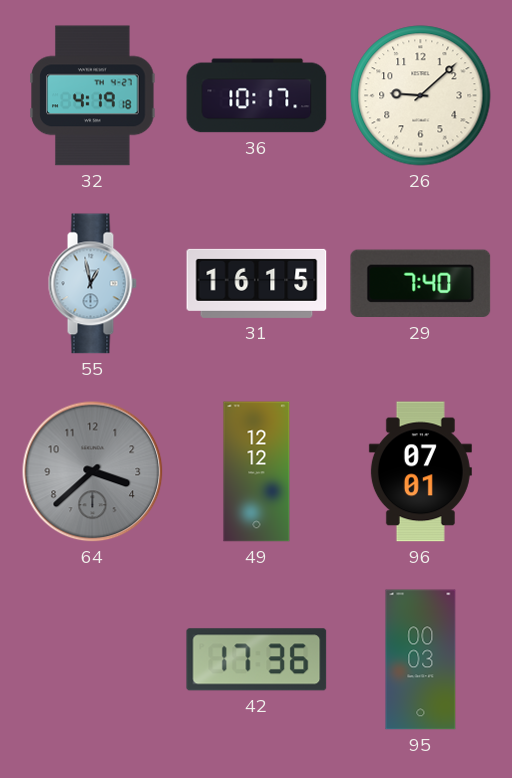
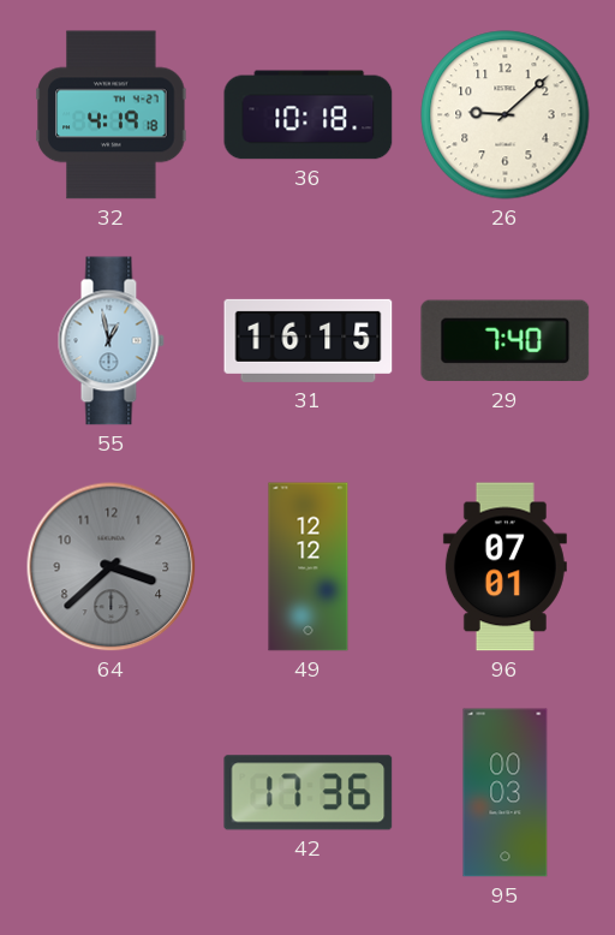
36: 10:17 -> 10:18 (309, 115)
